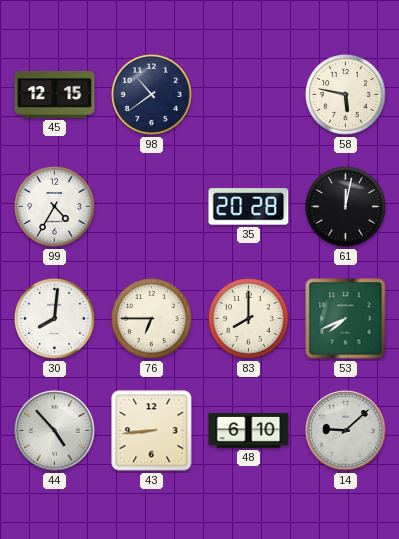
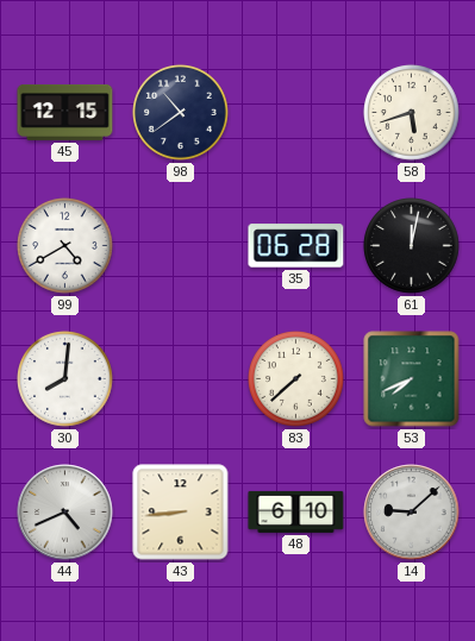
58: 5:47 -> 5:42 (412, 113)
99: 4:35 -> 4:40 (65, 246)
35: 20:28 -> 06:28 (296, 246)
76: 6:45 -> none (152, 319)
83: 8:00 -> 7:38 (296, 379)
44: 4:53 -> 4:41 (65, 513)
